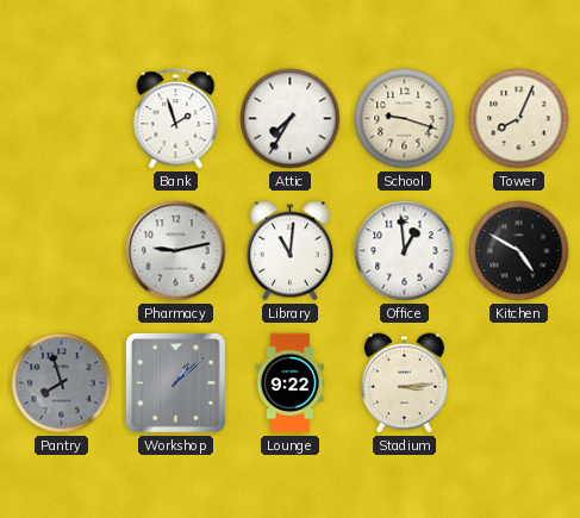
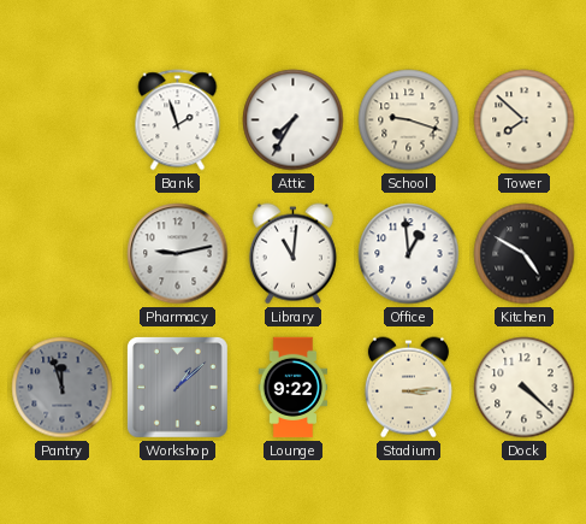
Tower: 8:04 -> 7:52 (525, 120)
Pantry: 7:57 -> 11:57 (63, 388)
Dock: none -> 4:22 (525, 388)
